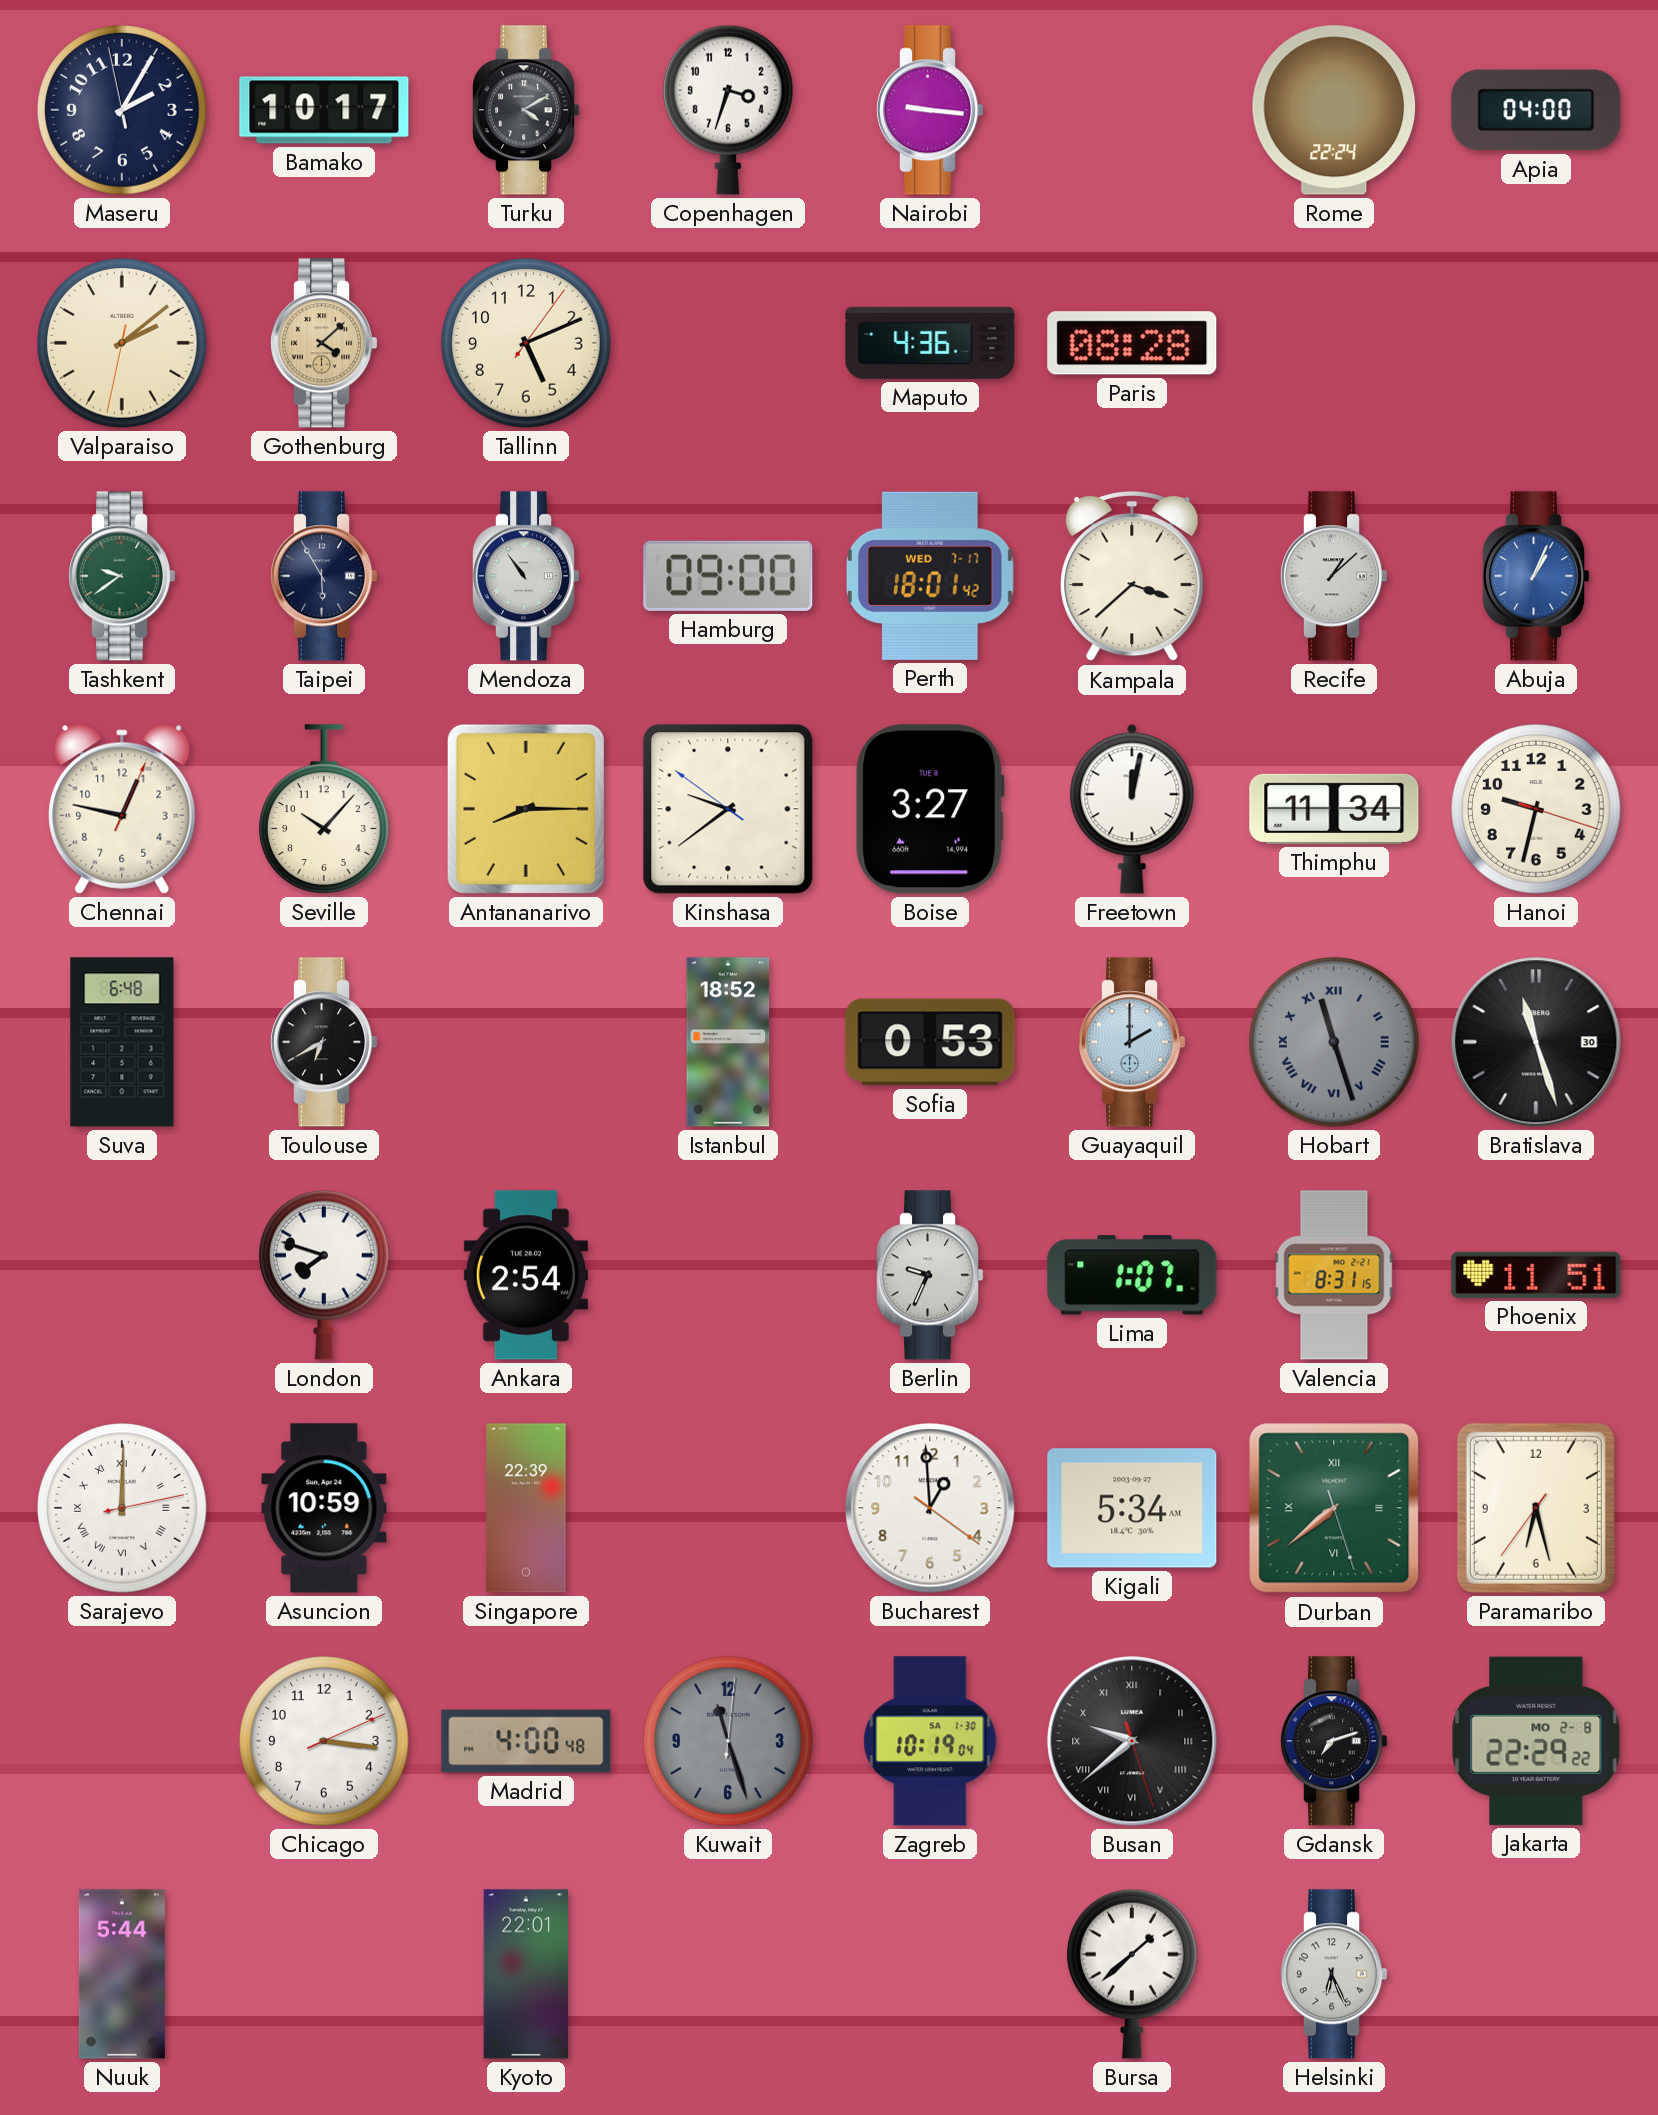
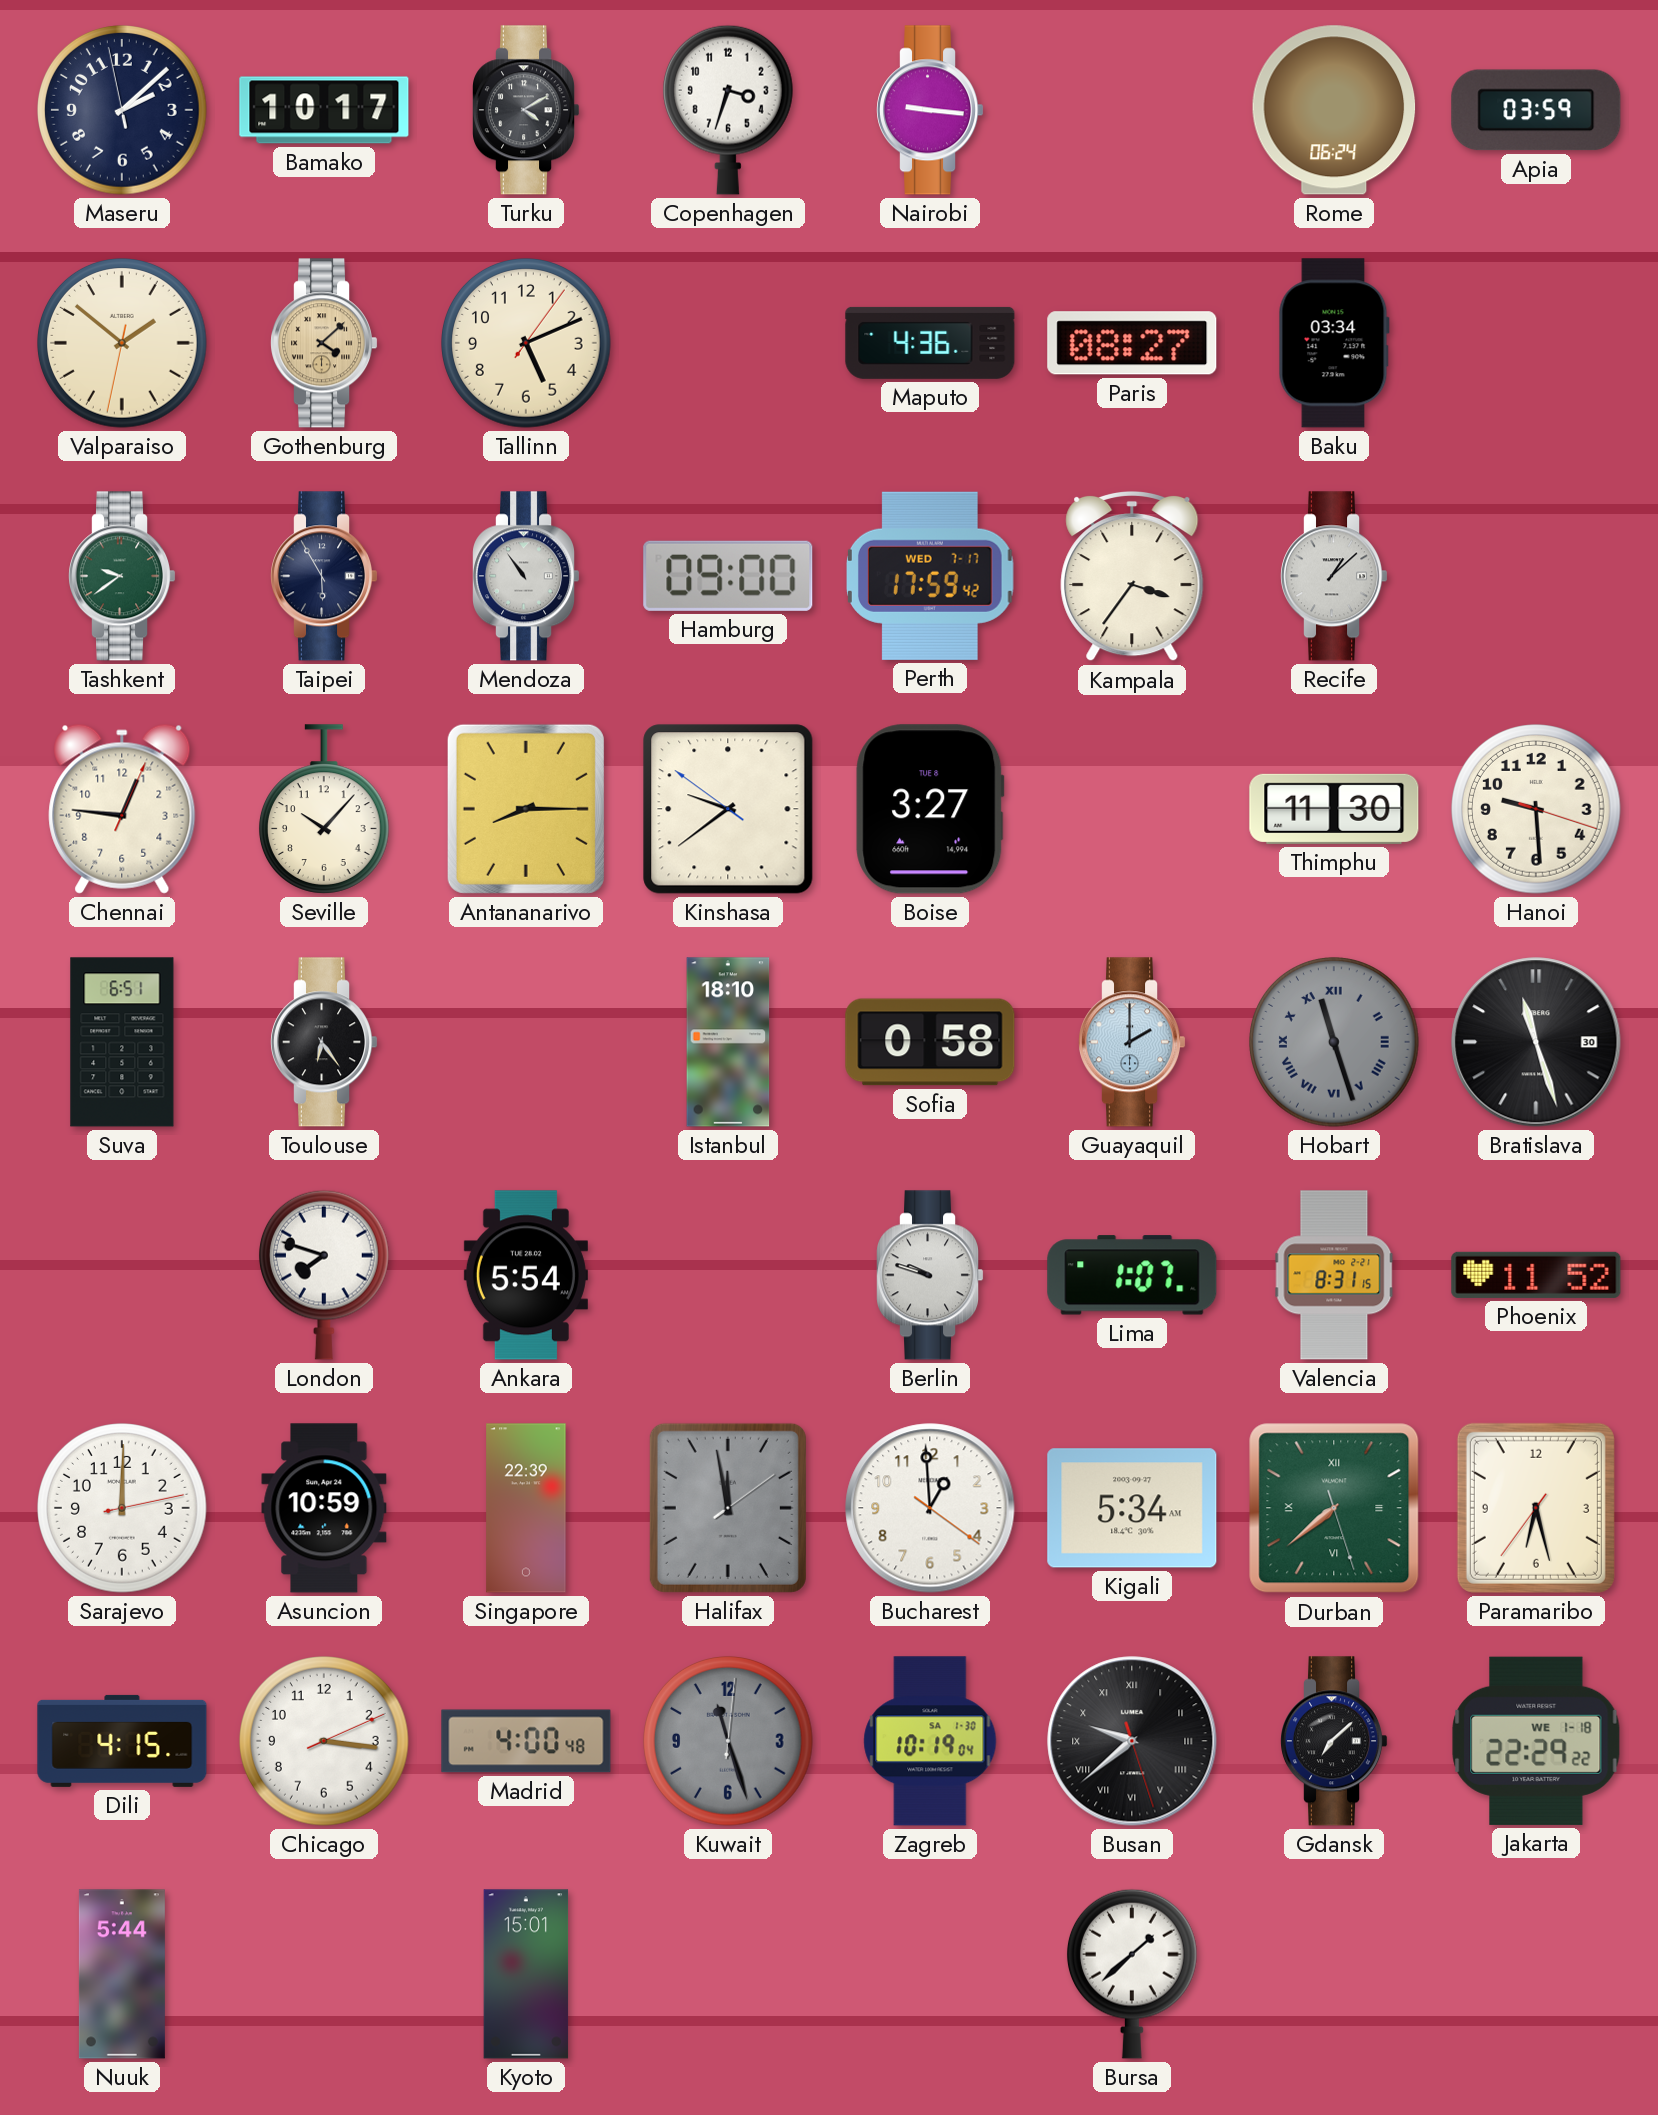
Maseru: 2:04 -> 2:07 (122, 110)
Rome: 22:24 -> 06:24 (1334, 110)
Apia: 04:00 -> 03:59 (1536, 110)
Valparaiso: 2:08 -> 1:51 (122, 343)
Paris: 08:28 -> 08:27 (1132, 343)
Baku: none -> 03:34 (1334, 343)
Perth: 18:01 -> 17:59 (931, 576)
Kampala: 3:38 -> 3:36 (1132, 576)
Abuja: 1:04 -> none (1537, 576)
Chennai: 12:47 -> 12:46 (122, 809)
Freetown: 12:02 -> none (1132, 809)
Thimphu: 11:34 -> 11:30 (1334, 809)
Hanoi: 9:32 -> 9:29 (1536, 809)
Suva: 6:48 -> 6:51 (122, 1042)
Toulouse: 6:40 -> 6:24 (325, 1042)
Istanbul: 18:52 -> 18:10 (728, 1042)
Sofia: 0:53 -> 0:58 (930, 1042)
Ankara: 2:54 -> 5:54 (526, 1275)
Berlin: 9:34 -> 9:48 (931, 1275)
Phoenix: 11:51 -> 11:52 (1536, 1275)
Sarajevo numerals: Roman -> Arabic (122, 1508)
Halifax: none -> 11:58 (728, 1508)
Dili: none -> 4:15 (122, 1741)
Gdansk: 7:12 -> 7:08 (1335, 1741)
Jakarta date: MO 2-8 -> WE 1-18 (1536, 1741)
Kyoto: 22:01 -> 15:01 (526, 1974)
Helsinki: 6:26 -> none (1335, 1974)
